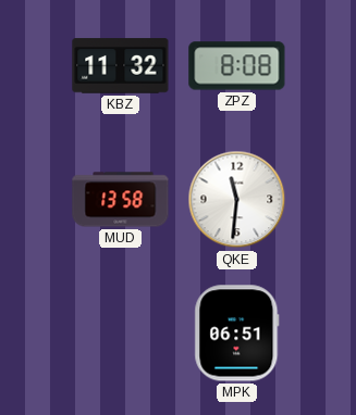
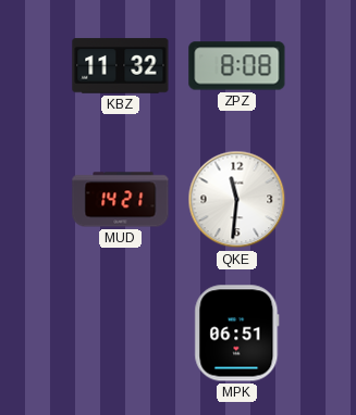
MUD: 13:58 -> 14:21 (121, 200)
